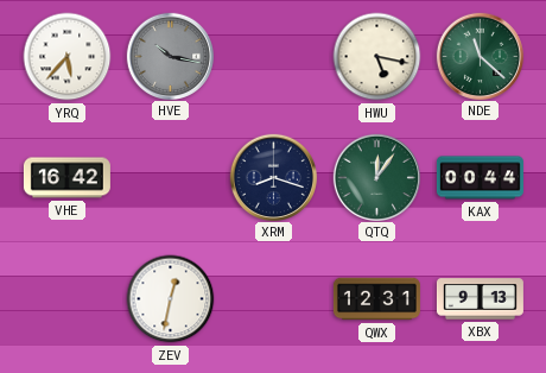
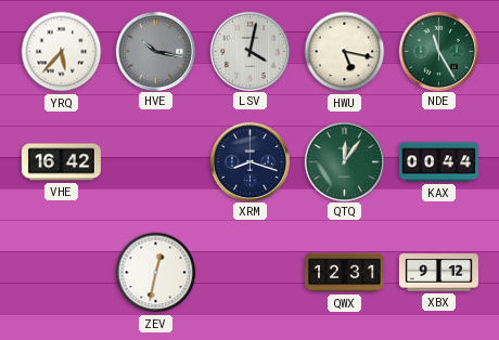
LSV: none -> 4:02 (250, 51)
NDE: 11:22 -> 11:25 (438, 51)
XBX: 9:13 -> 9:12 (438, 273)
